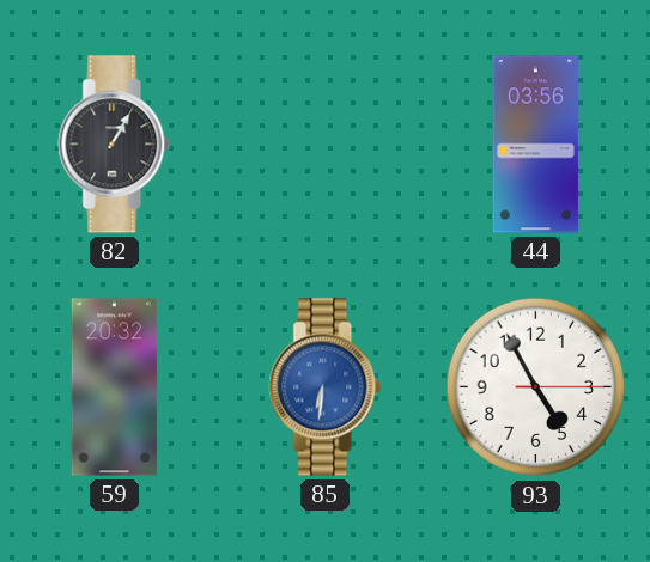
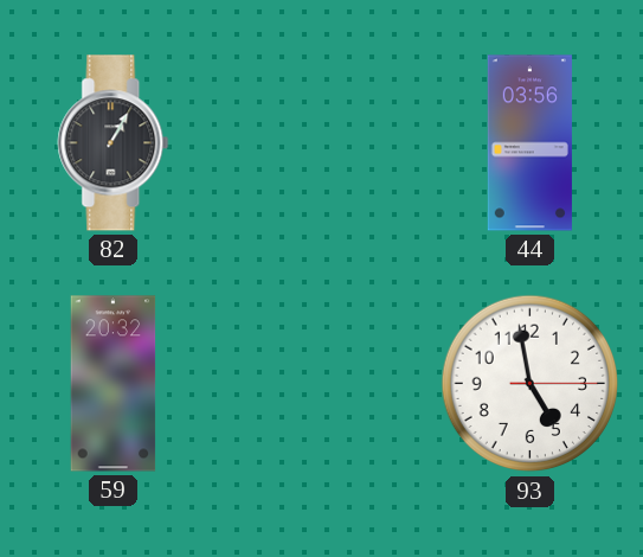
85: 6:31 -> none (326, 387)
93: 4:55 -> 4:58 (531, 384)
